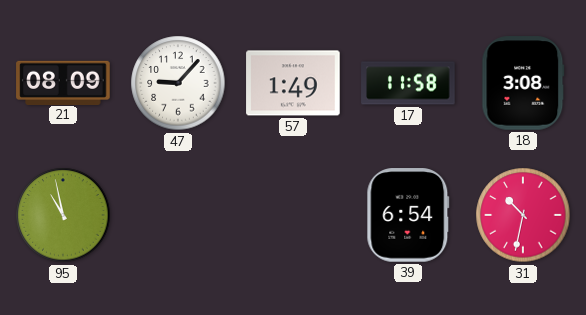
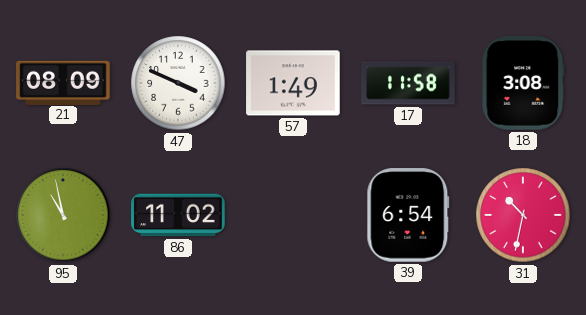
47: 9:07 -> 3:49 (178, 83)
86: none -> 11:02 (178, 215)
